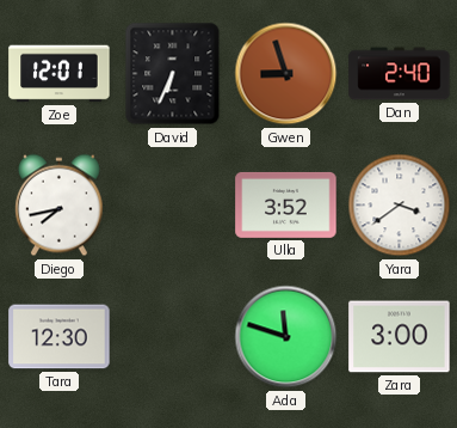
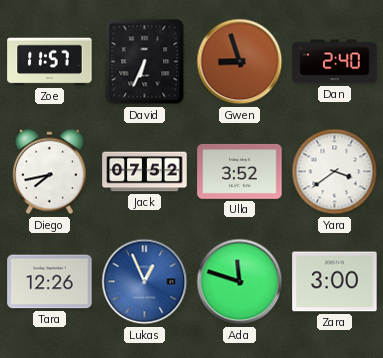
Zoe: 12:01 -> 11:57 (50, 62)
Jack: none -> 07:52 (145, 172)
Tara: 12:30 -> 12:26 (50, 282)
Lukas: none -> 12:56 (145, 282)
